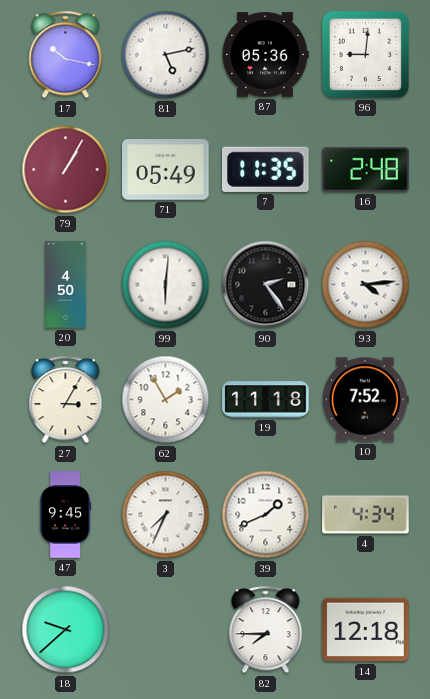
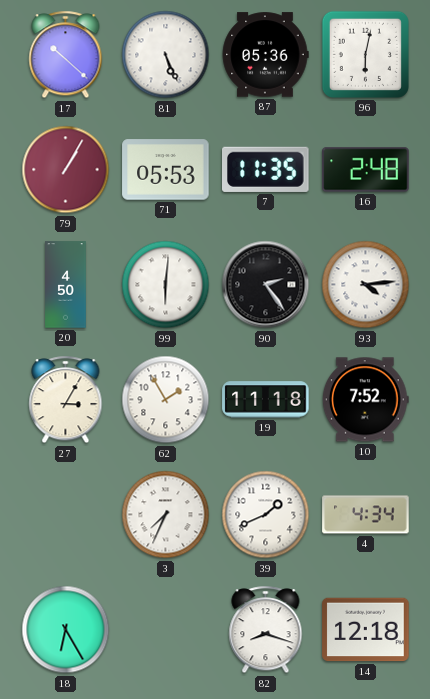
17: 10:17 -> 10:22 (66, 55)
81: 5:13 -> 5:26 (166, 55)
96: 9:01 -> 6:02 (365, 54)
71: 05:49 -> 05:53 (166, 170)
47: 9:45 -> none (65, 515)
18: 9:38 -> 6:25 (66, 630)
82: 7:45 -> 8:18 (266, 630)
